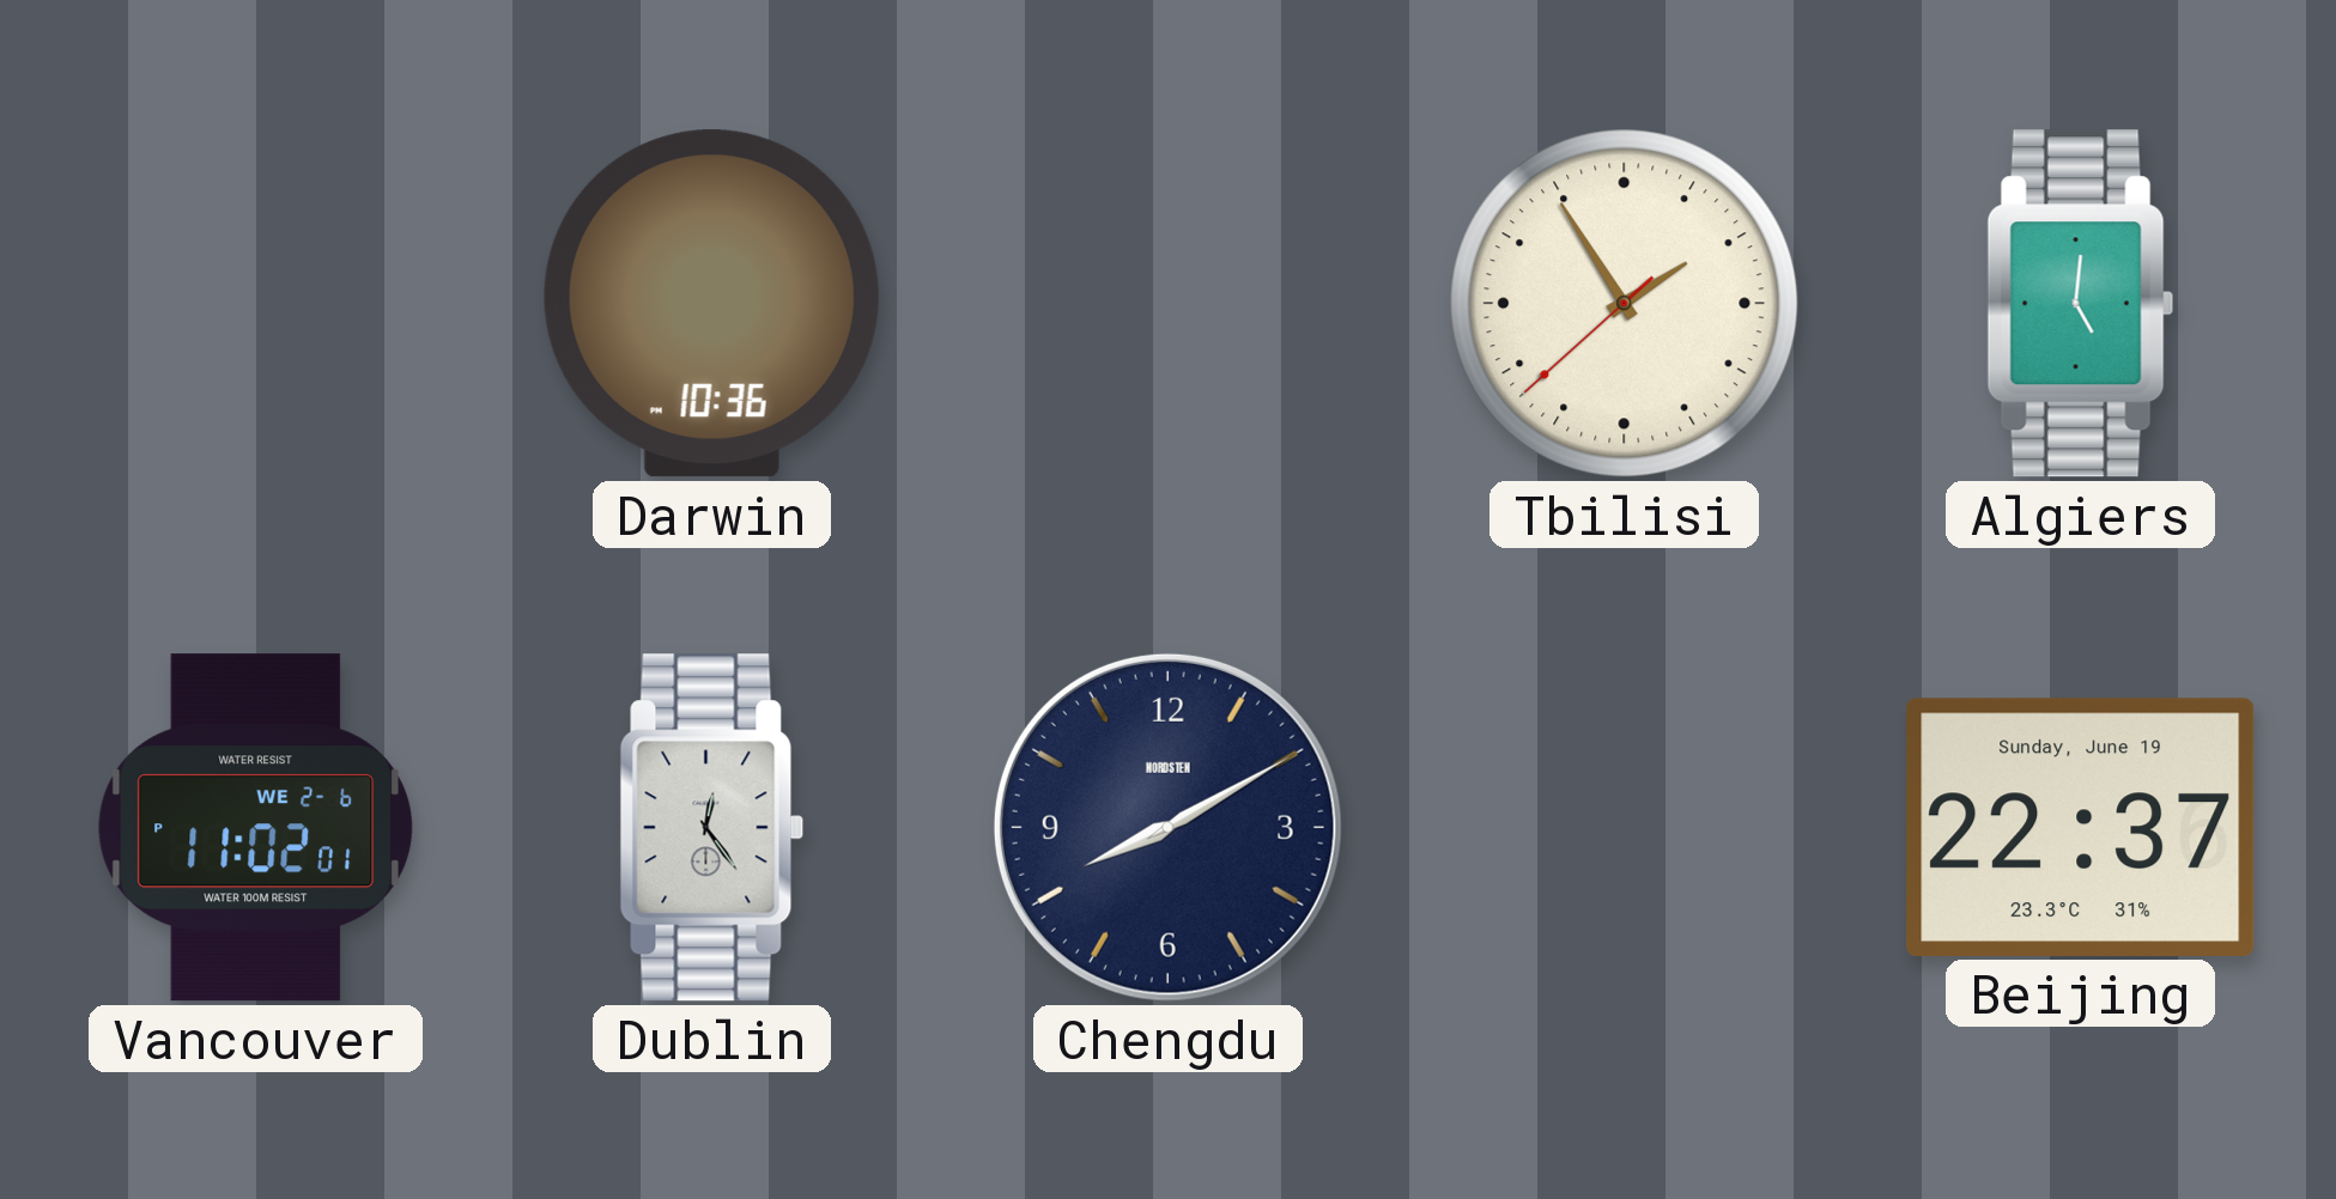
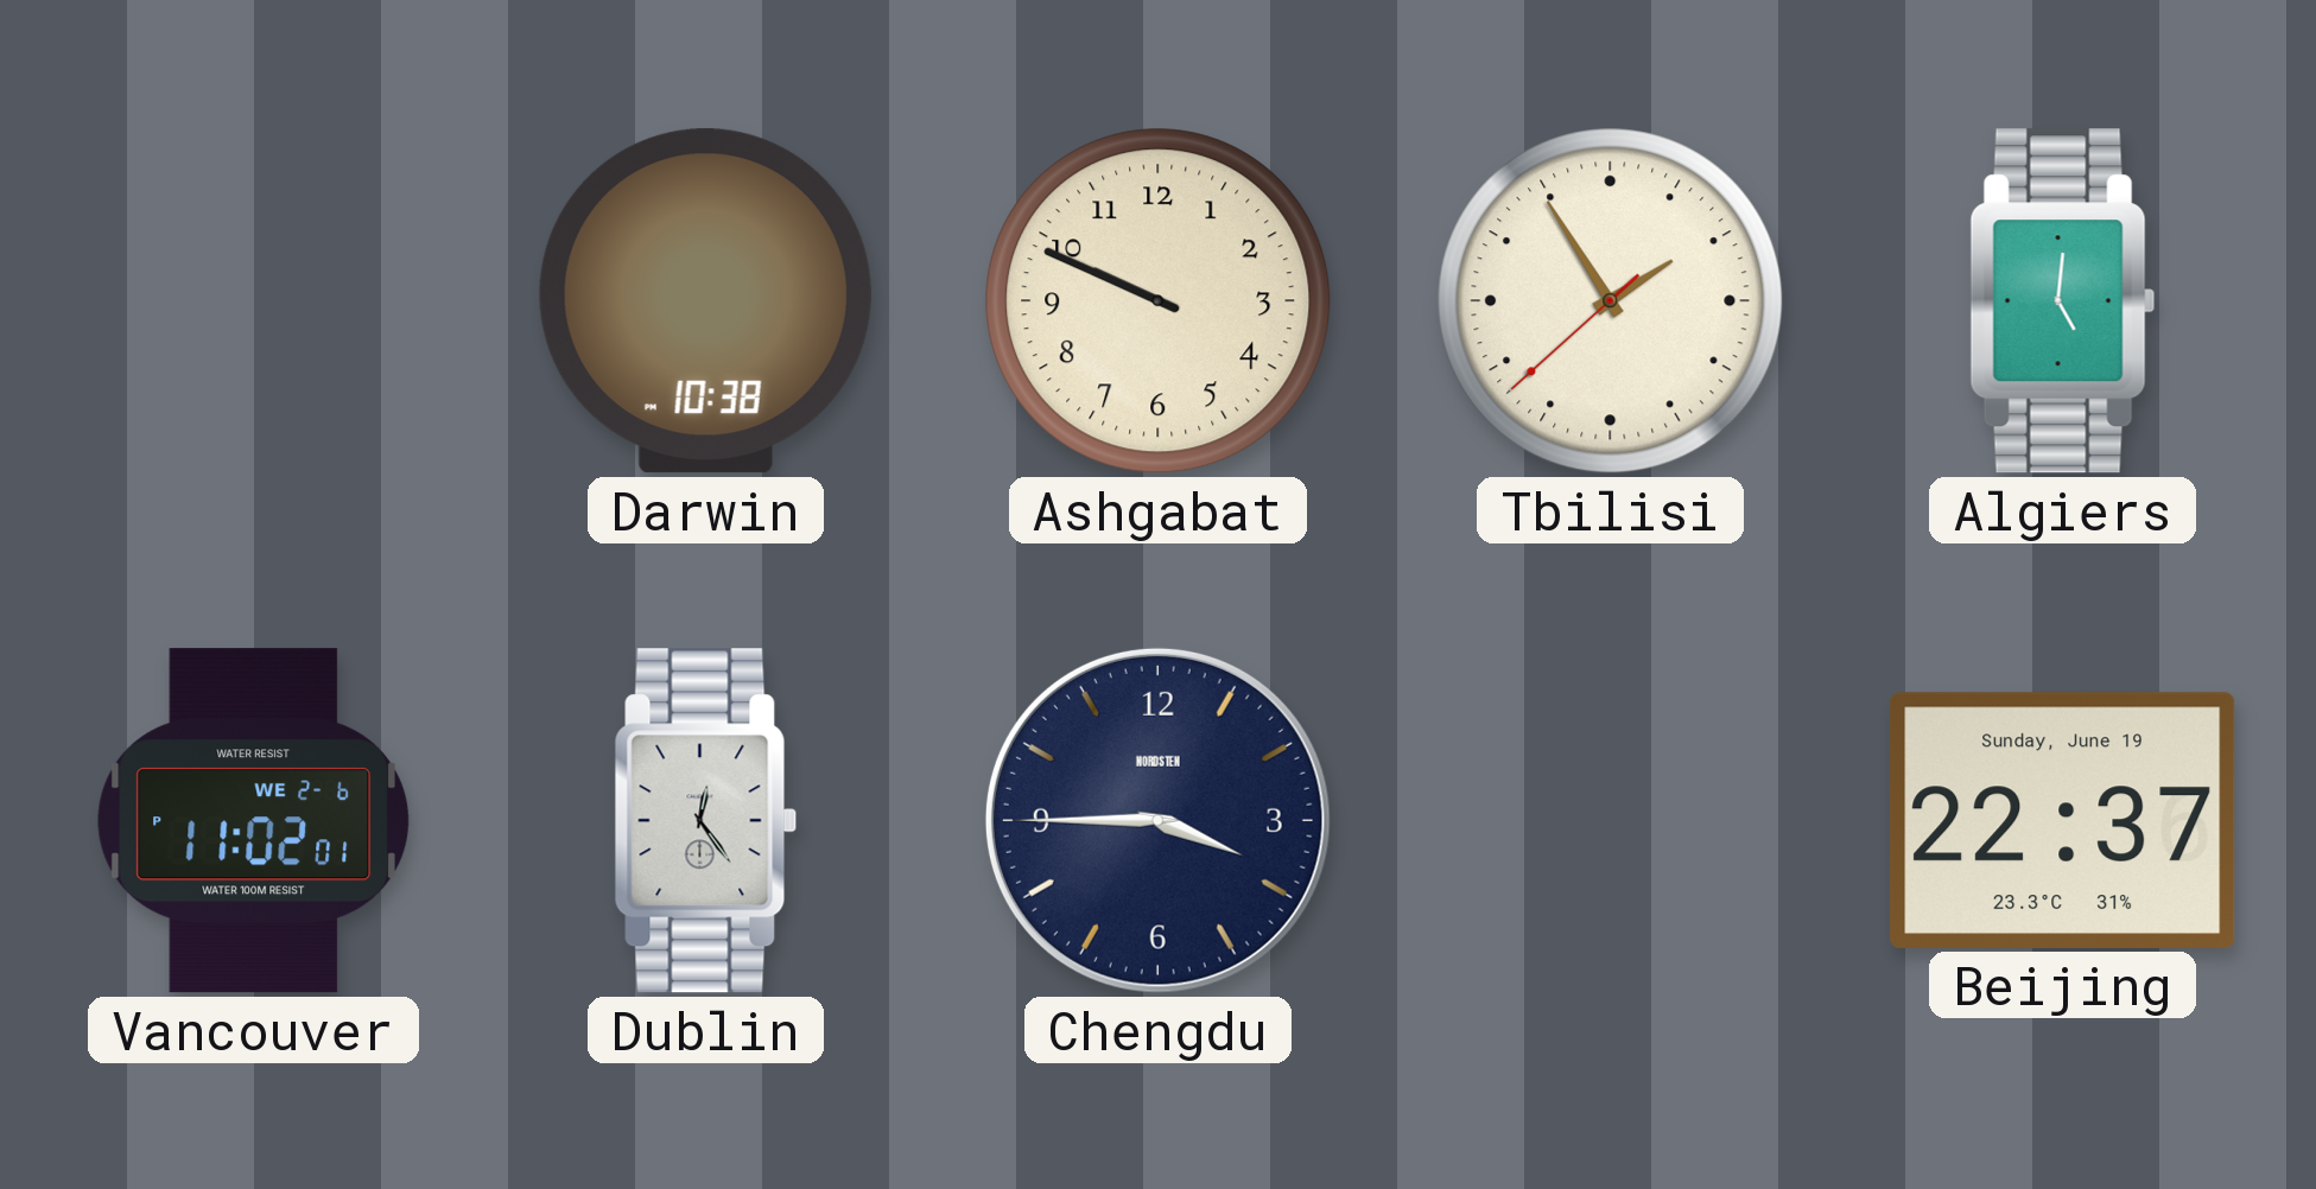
Darwin: 10:36 -> 10:38 (705, 301)
Ashgabat: none -> 9:49 (1159, 301)
Chengdu: 8:10 -> 3:45 (1157, 820)
